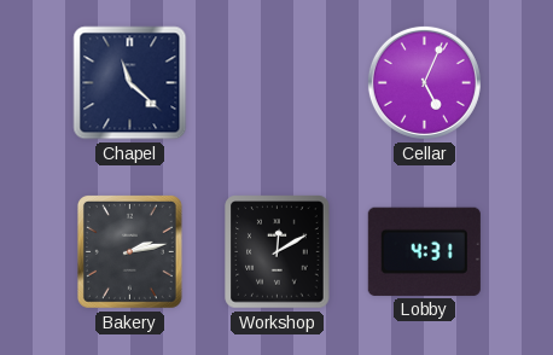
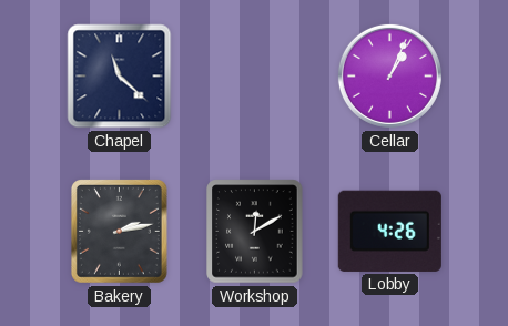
Cellar: 5:04 -> 1:04 (389, 75)
Lobby: 4:31 -> 4:26 (389, 231)
